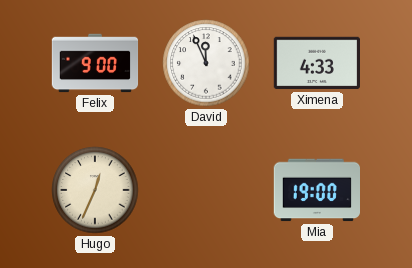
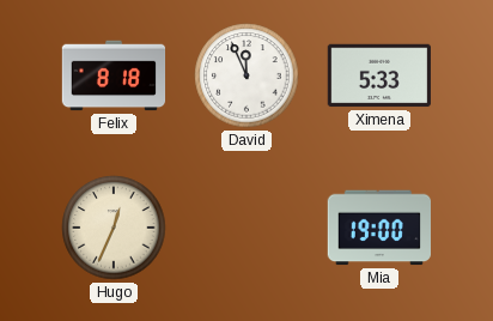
Felix: 9:00 -> 8:18 (114, 75)
Ximena: 4:33 -> 5:33 (378, 75)
